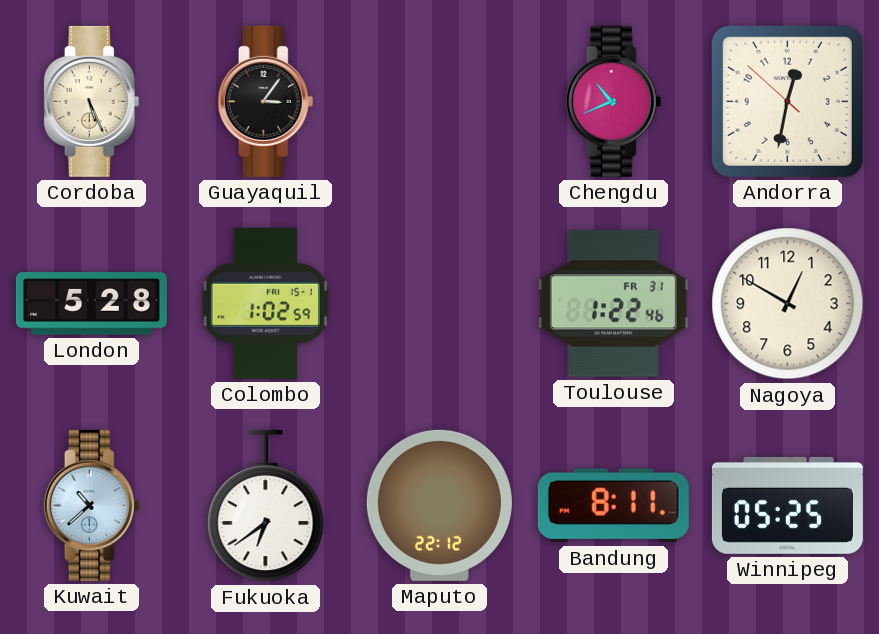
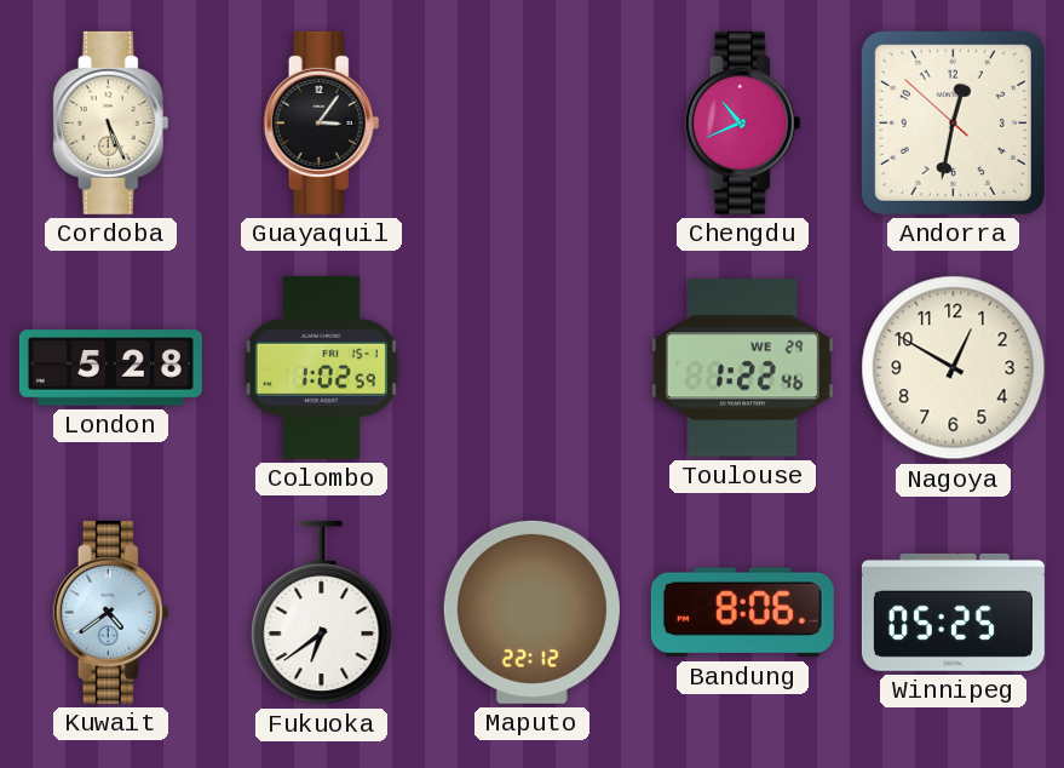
Toulouse date: FR 31 -> WE 29 (742, 368)
Kuwait: 10:38 -> 4:39 (111, 612)
Bandung: 8:11 -> 8:06 (742, 613)
